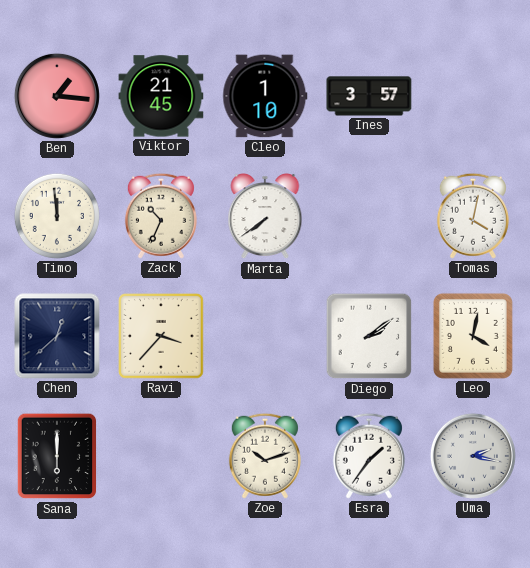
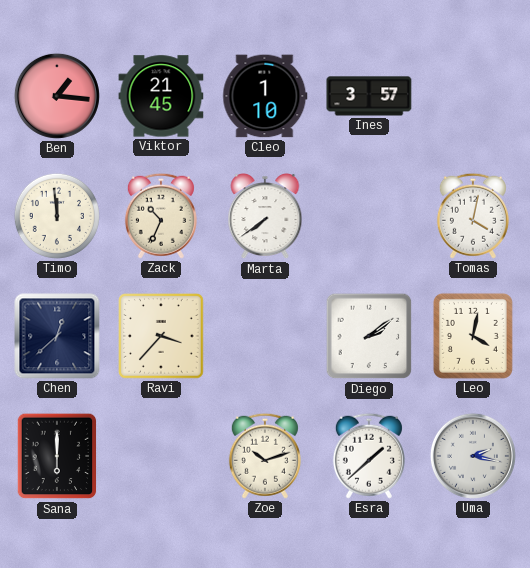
Esra: 1:36 -> 1:38 (369, 456)
